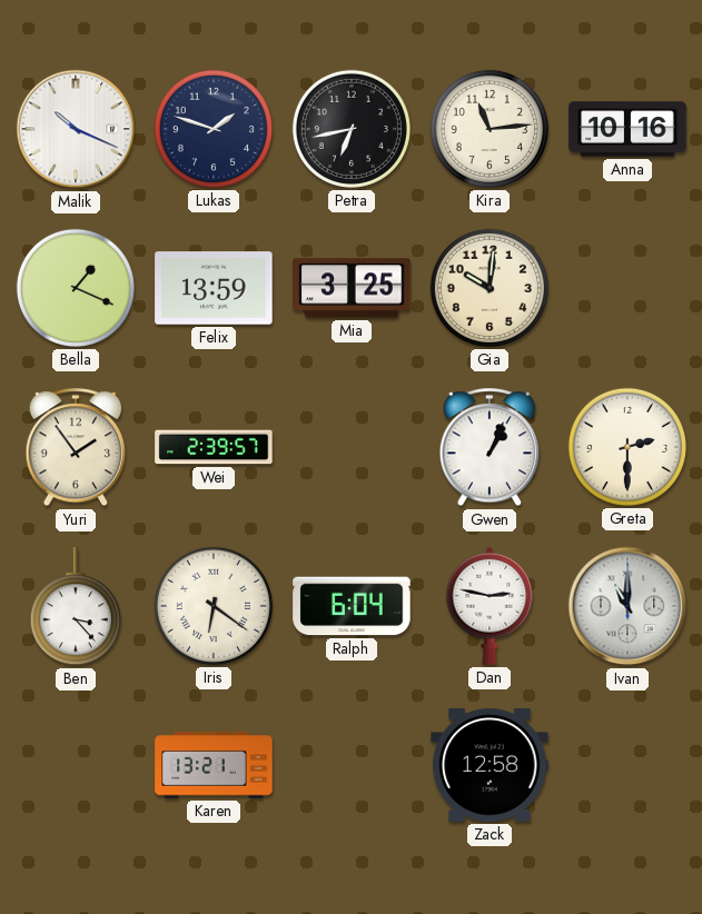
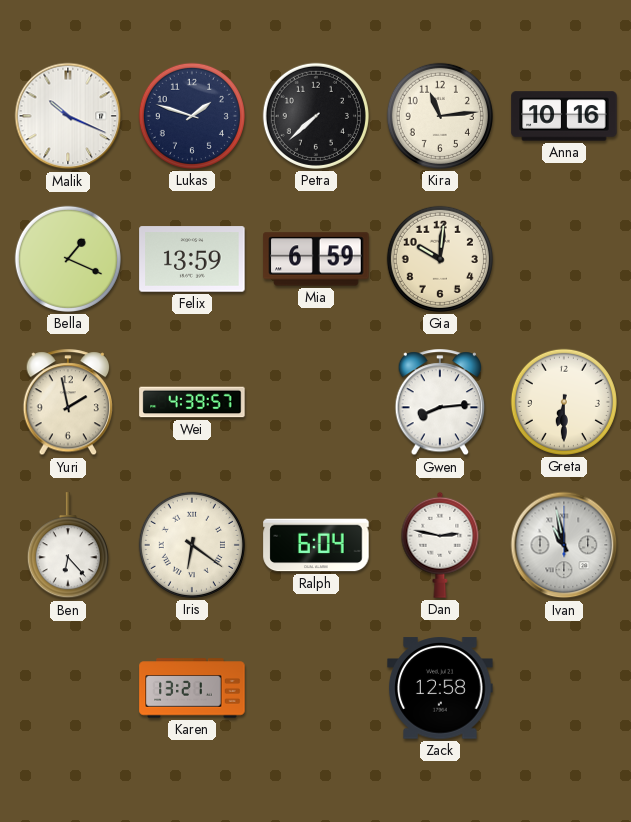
Petra: 6:43 -> 7:38 (316, 116)
Mia: 3:25 -> 6:59 (316, 259)
Yuri: 1:54 -> 1:58 (68, 403)
Wei: 2:39 -> 4:39 (192, 402)
Gwen: 1:04 -> 8:14 (440, 403)
Greta: 2:30 -> 6:30 (564, 402)
Ben: 3:23 -> 6:23 (68, 546)
Ivan: 11:00 -> 10:58 (564, 545)
